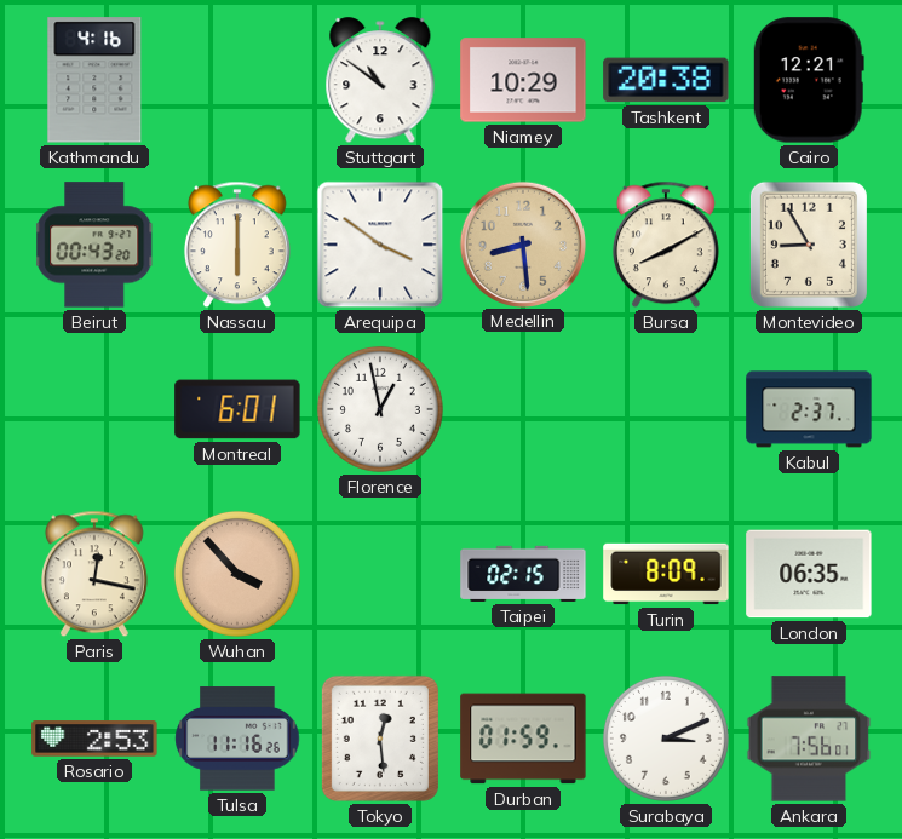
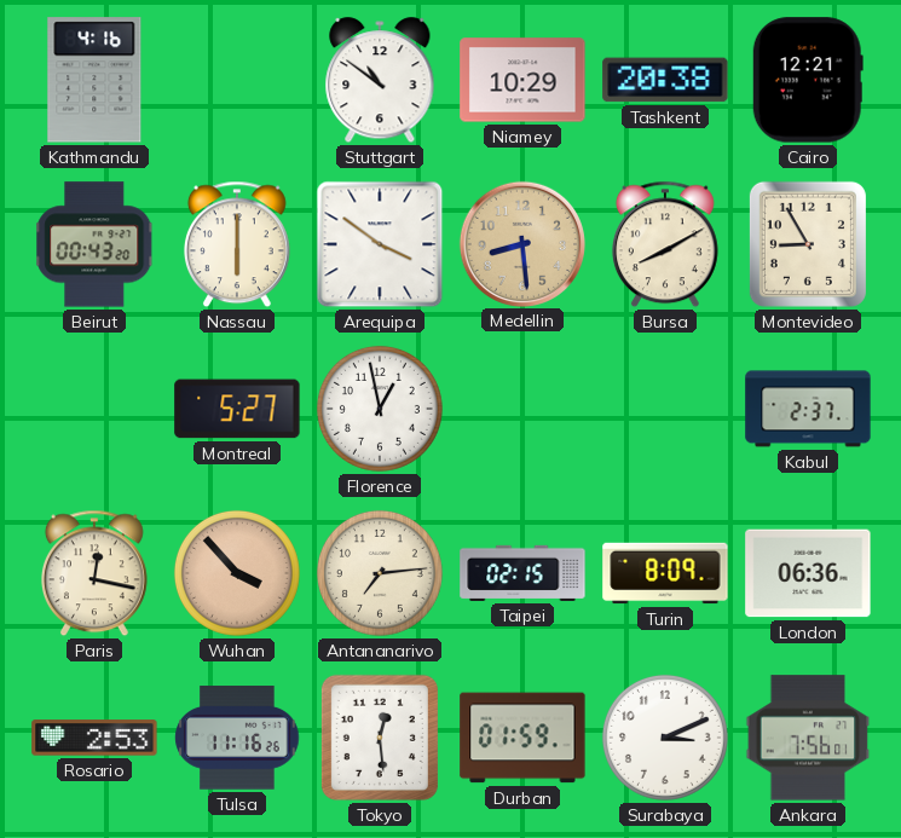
Montreal: 6:01 -> 5:27 (237, 409)
Antananarivo: none -> 7:14 (380, 573)
London: 06:35 -> 06:36 (808, 573)
